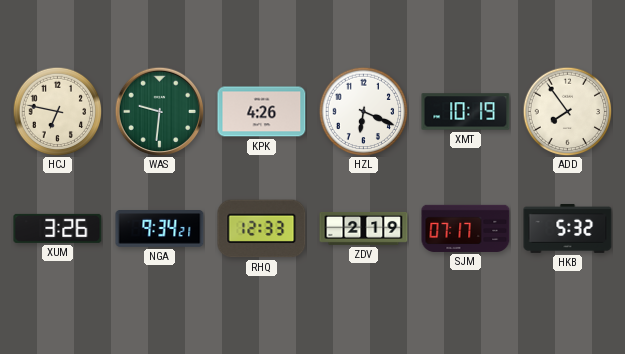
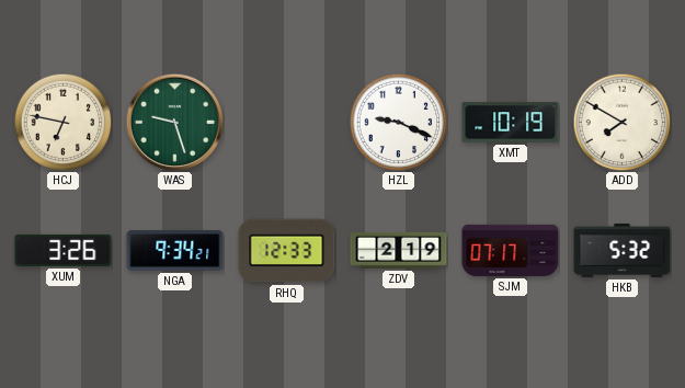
WAS: 9:31 -> 9:27 (174, 122)
KPK: 4:26 -> none (262, 112)
HZL: 6:19 -> 9:19 (398, 122)
ADD: 7:54 -> 7:50 (621, 122)
